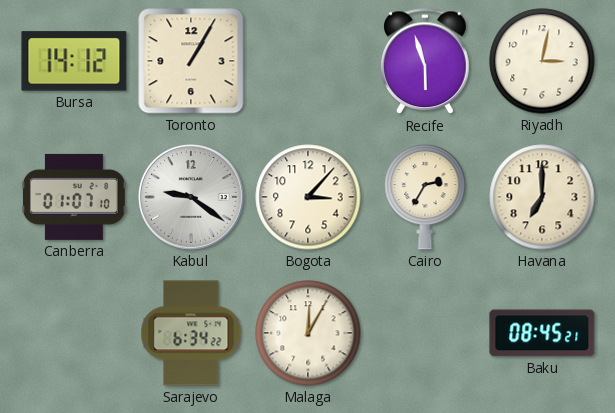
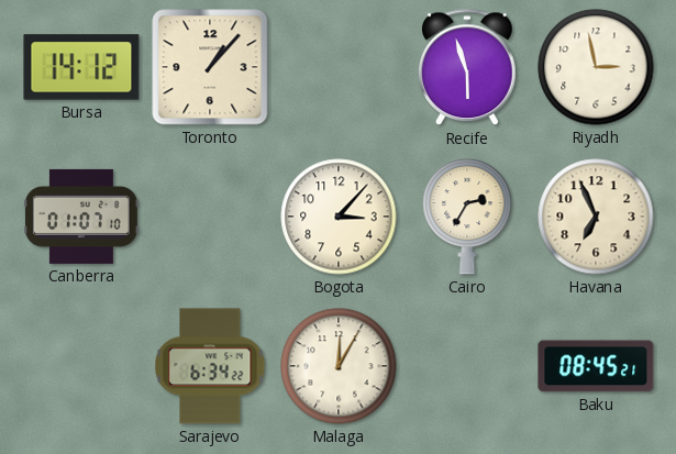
Toronto: 1:05 -> 1:07 (210, 67)
Riyadh: 3:02 -> 2:58 (596, 67)
Kabul: 9:21 -> none (192, 198)
Havana: 7:00 -> 6:56 (596, 217)
